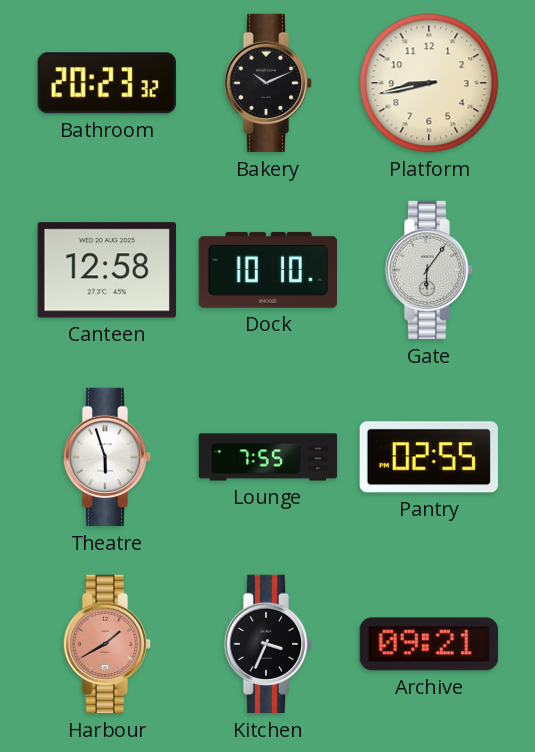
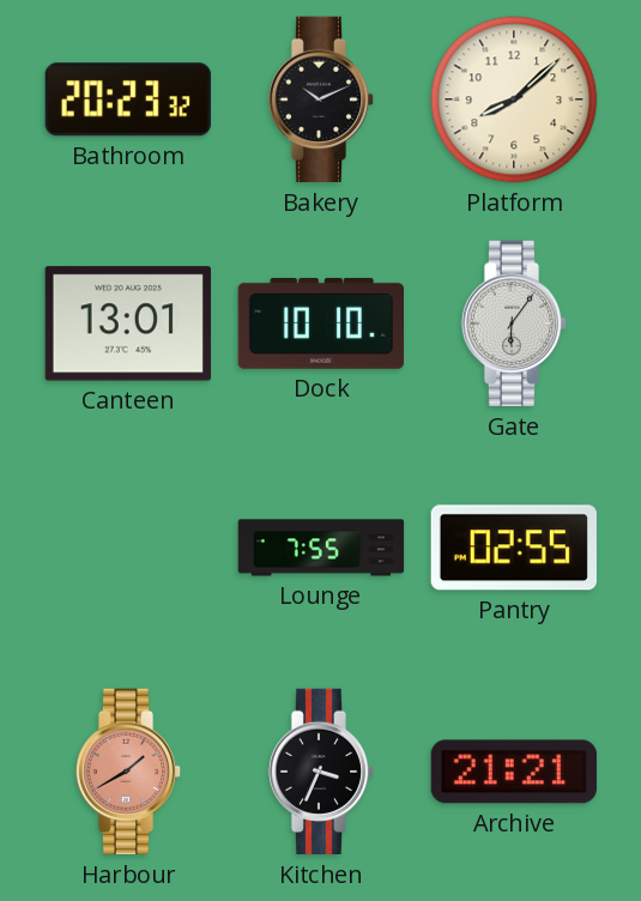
Platform: 8:43 -> 8:08 (514, 99)
Canteen: 12:58 -> 13:01 (128, 323)
Theatre: 5:57 -> none (107, 457)
Archive: 09:21 -> 21:21 (513, 772)
